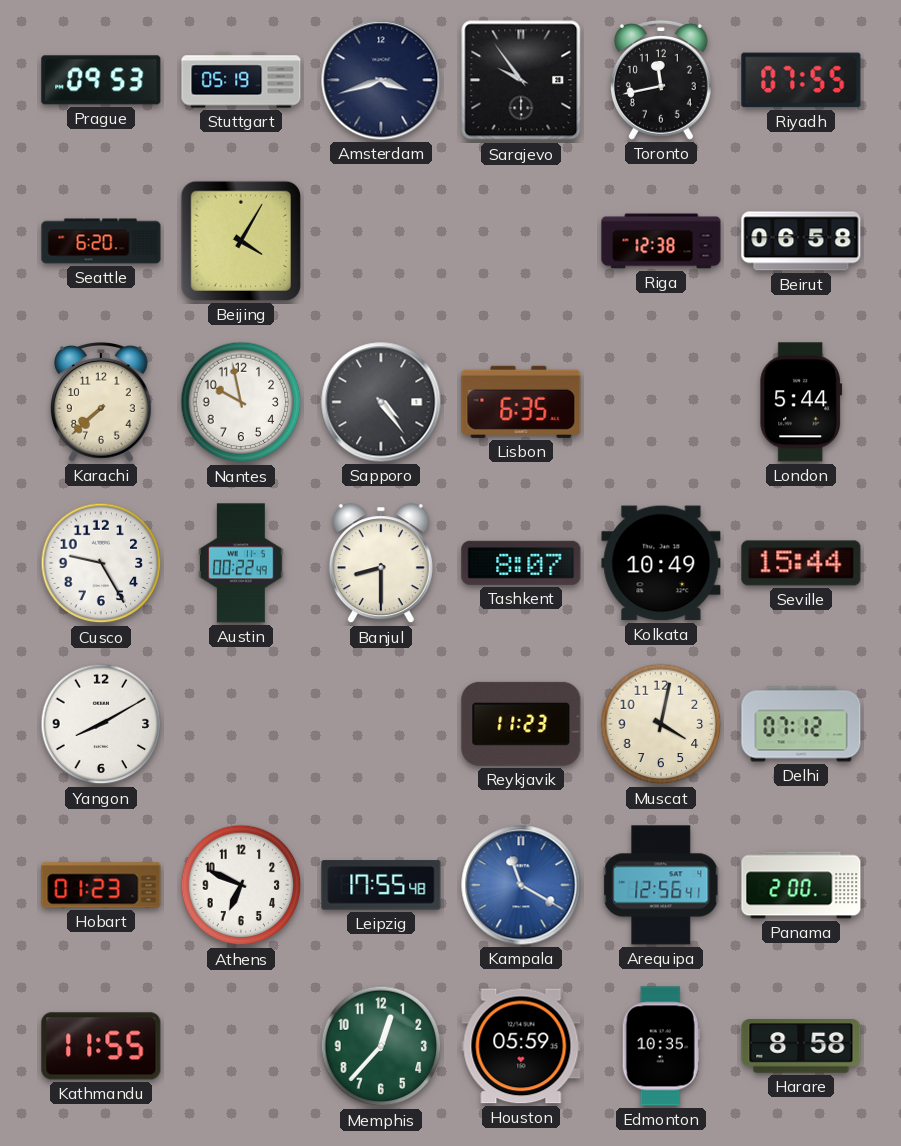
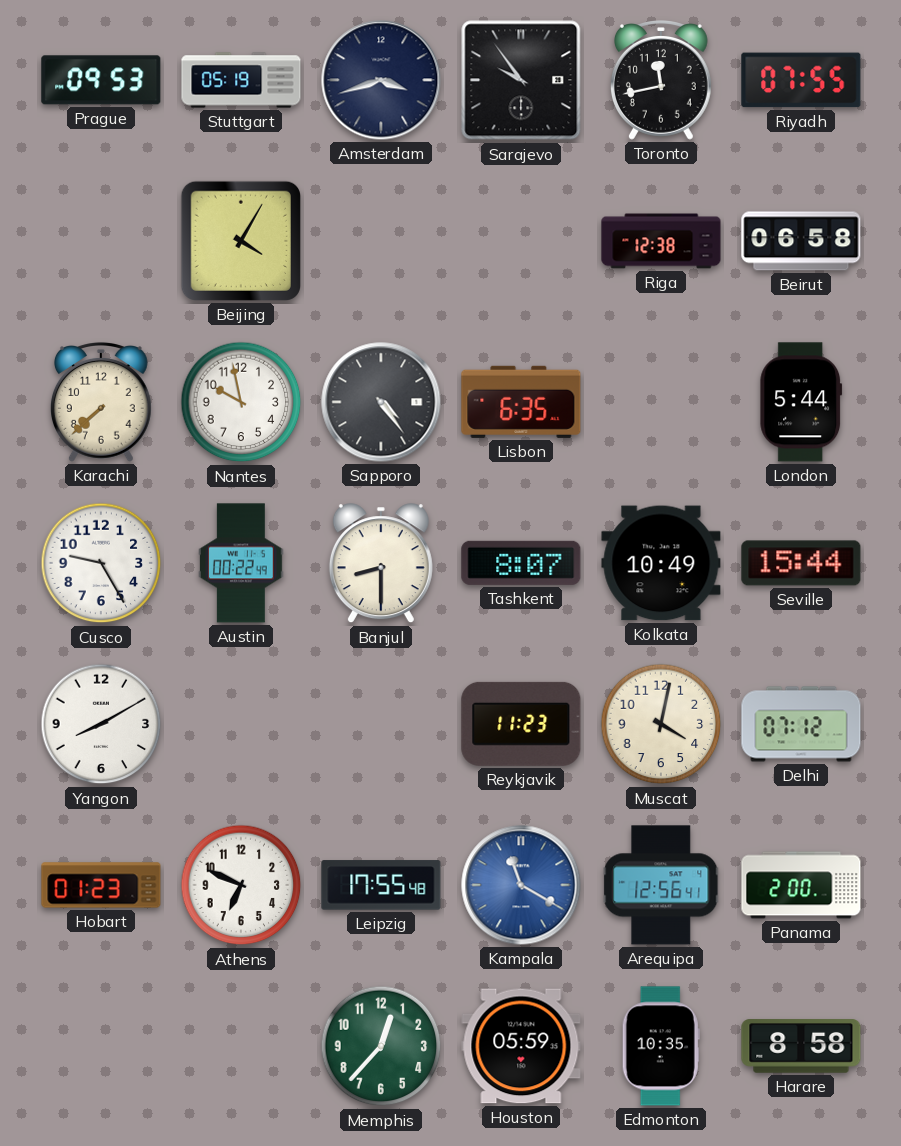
Seattle: 6:20 -> none (101, 241)
Kathmandu: 11:55 -> none (101, 1046)
